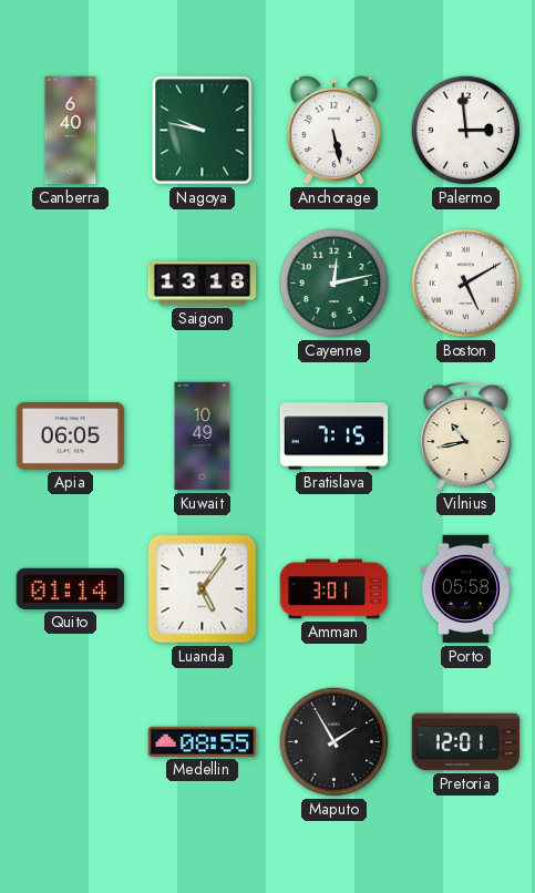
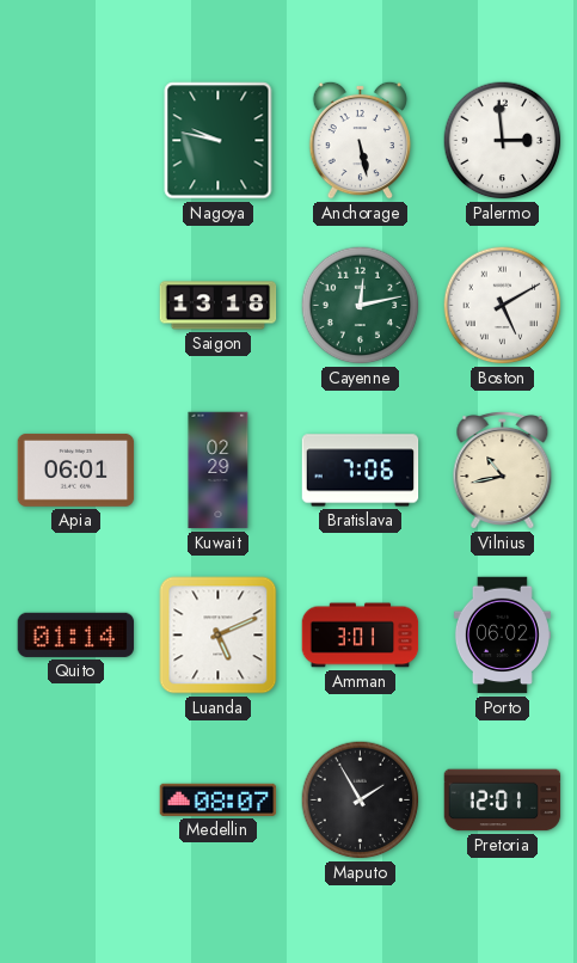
Canberra: 6:40 -> none (71, 131)
Apia: 06:05 -> 06:01 (76, 470)
Kuwait: 10:49 -> 02:29 (219, 471)
Bratislava: 7:15 -> 7:06 (361, 471)
Luanda: 5:06 -> 5:11 (219, 636)
Porto: 05:58 -> 06:02 (502, 636)
Medellin: 08:55 -> 08:07 (219, 799)
